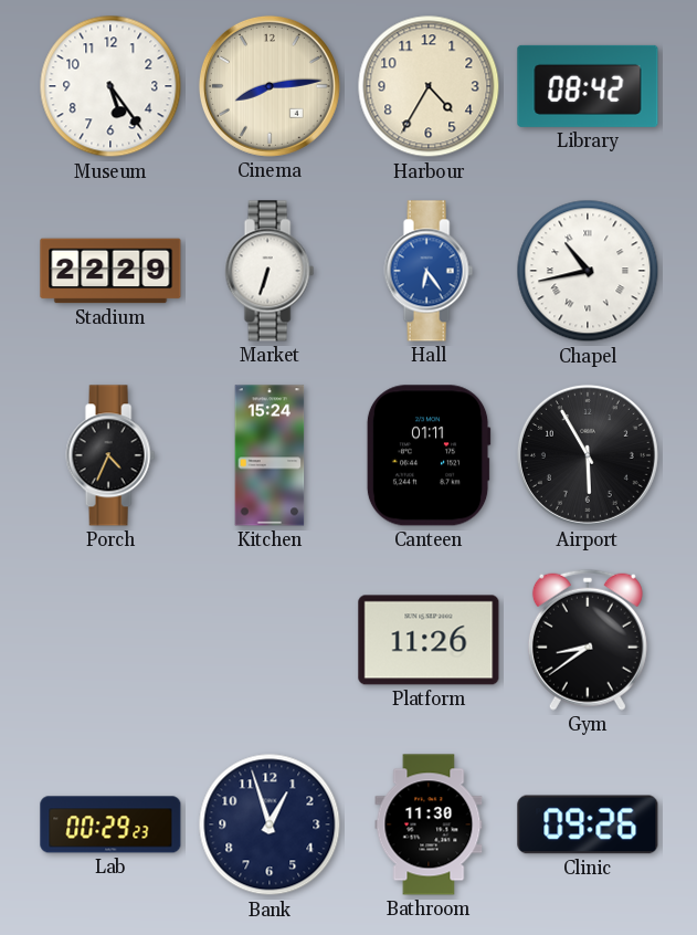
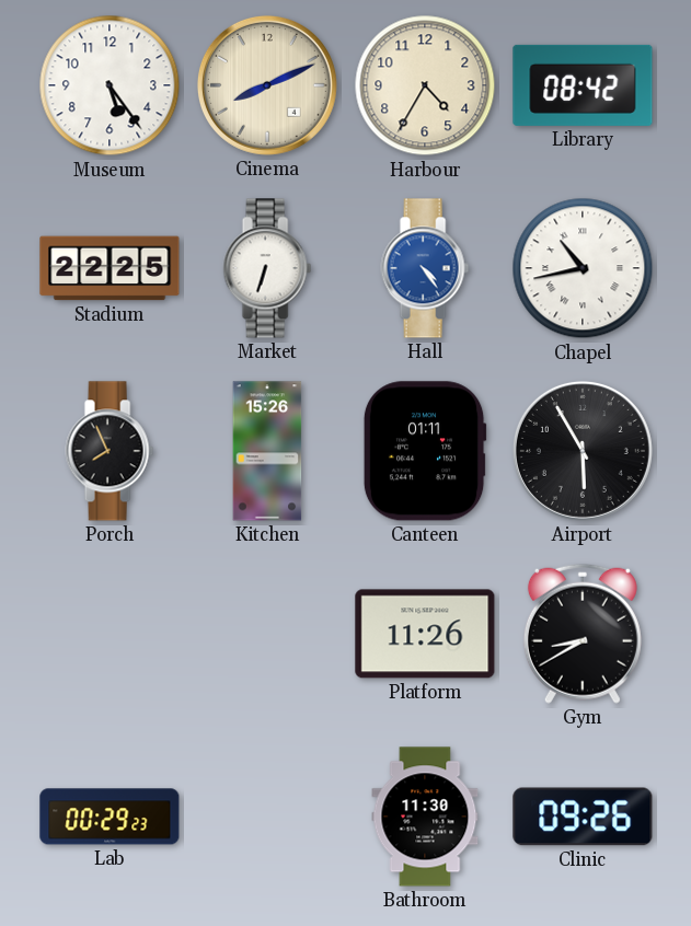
Cinema: 8:14 -> 8:11 (267, 85)
Stadium: 22:29 -> 22:25 (110, 268)
Hall: 6:24 -> 4:24 (425, 268)
Porch: 4:34 -> 7:56 (110, 451)
Kitchen: 15:24 -> 15:26 (267, 451)
Gym: 8:39 -> 8:40 (583, 634)
Bank: 12:57 -> none (270, 824)
